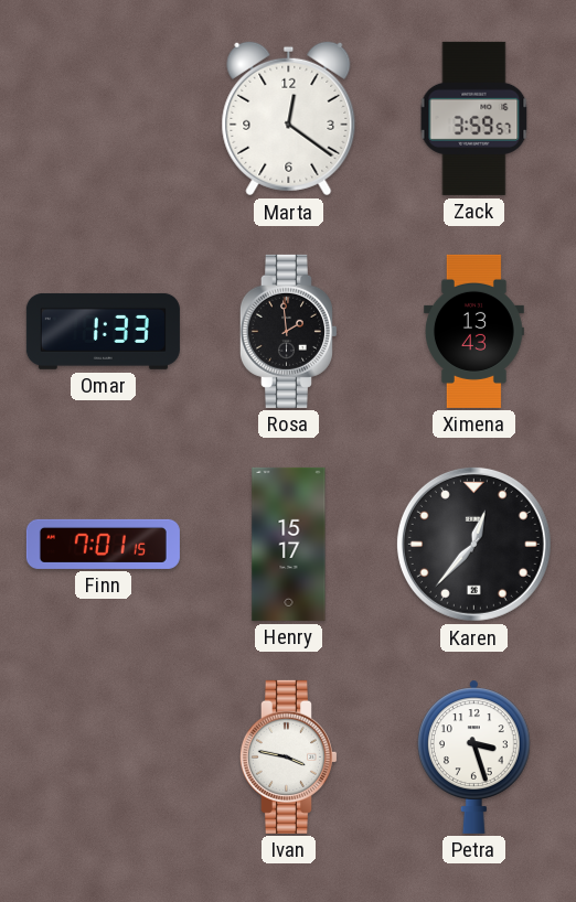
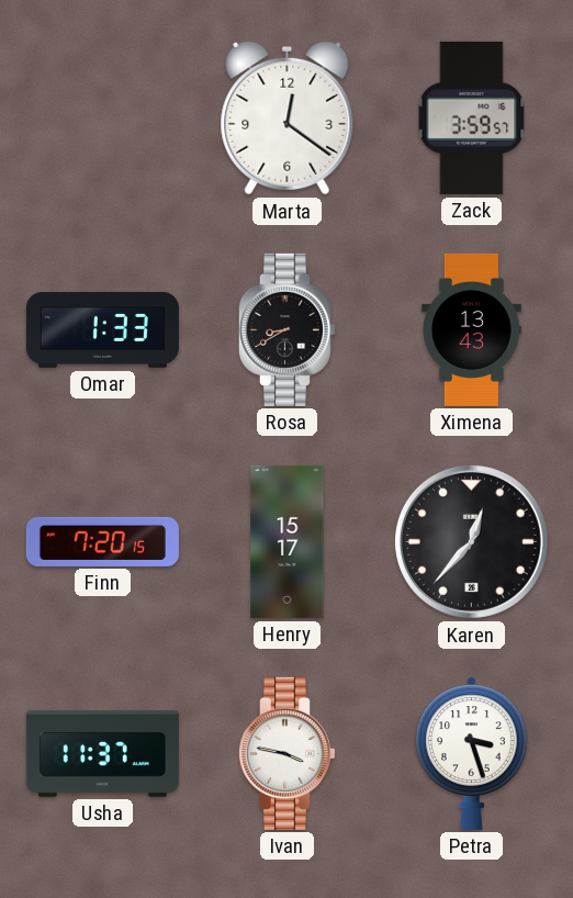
Rosa: 1:59 -> 8:40 (286, 329)
Finn: 7:01 -> 7:20 (102, 541)
Usha: none -> 11:37 (102, 754)
